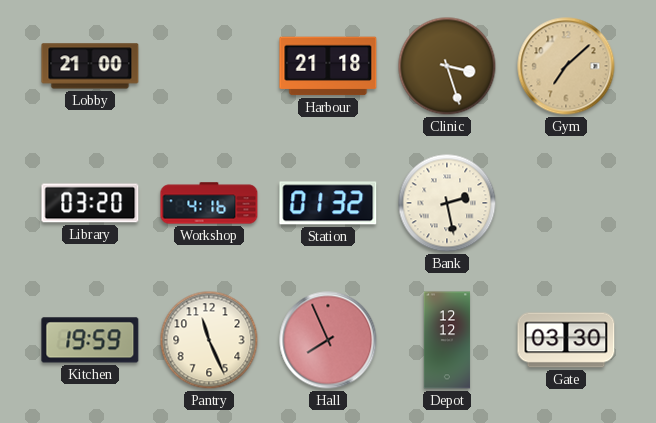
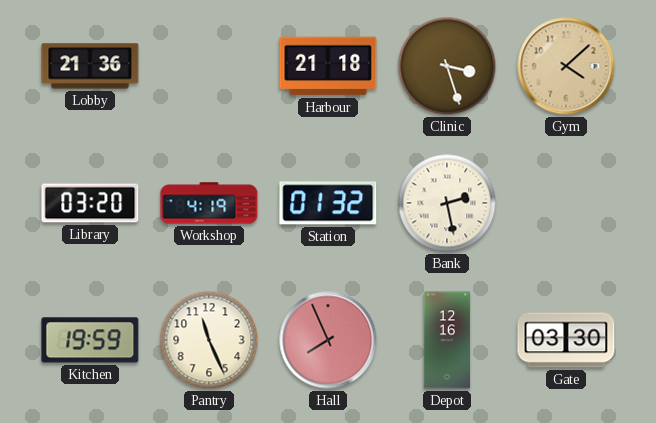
Lobby: 21:00 -> 21:36 (90, 66)
Gym: 7:08 -> 4:08 (566, 66)
Workshop: 4:16 -> 4:19 (209, 203)
Depot: 12:12 -> 12:16 (447, 340)
